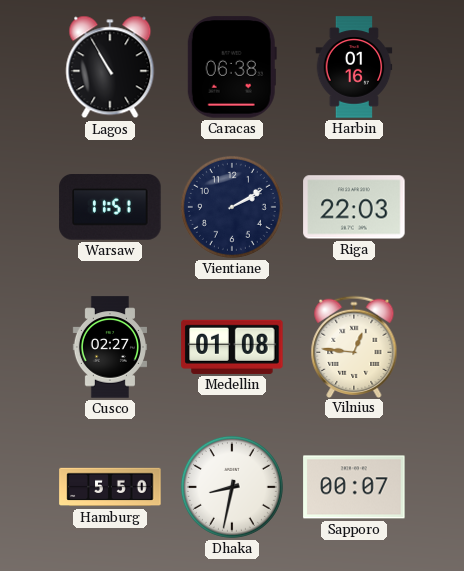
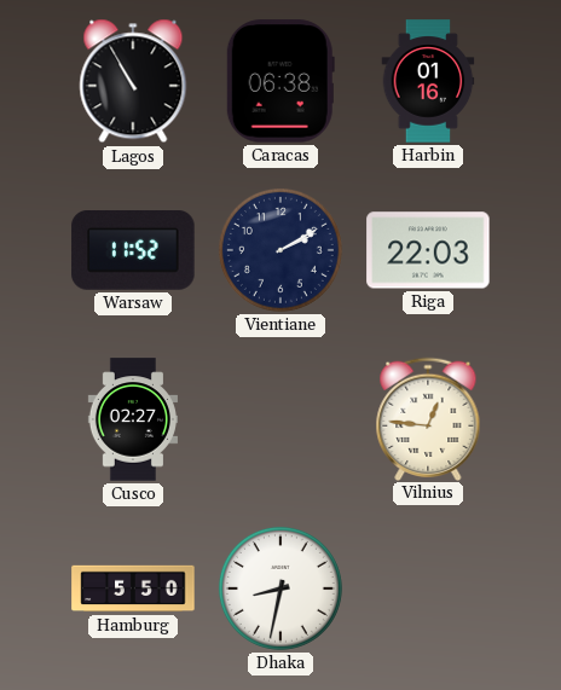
Warsaw: 11:51 -> 11:52 (133, 250)
Medellin: 01:08 -> none (232, 347)
Sapporo: 00:07 -> none (354, 487)
